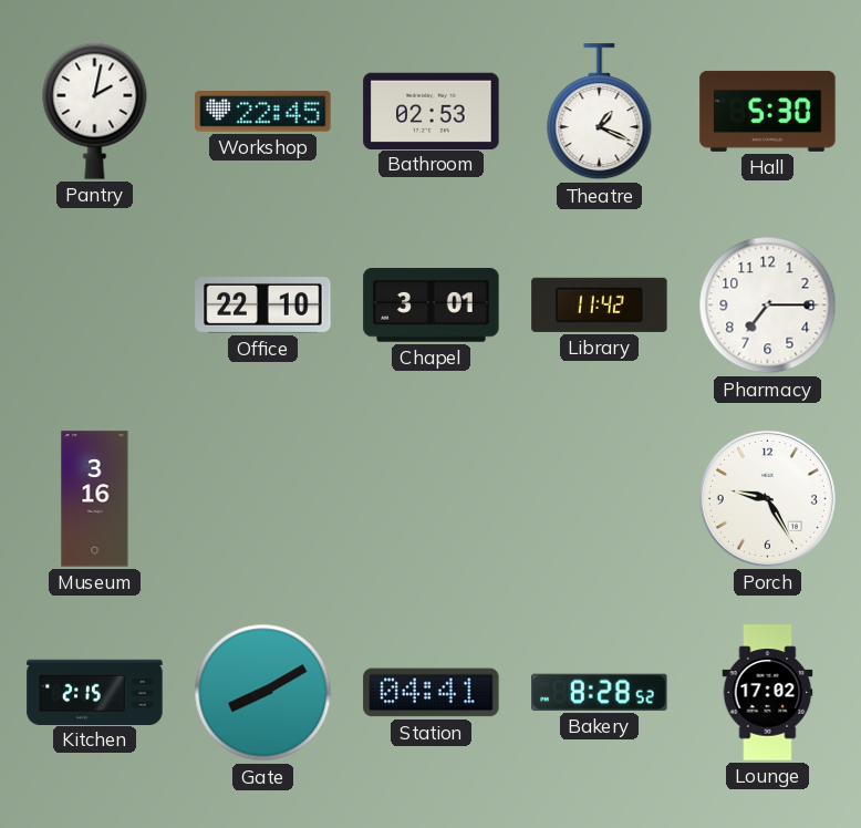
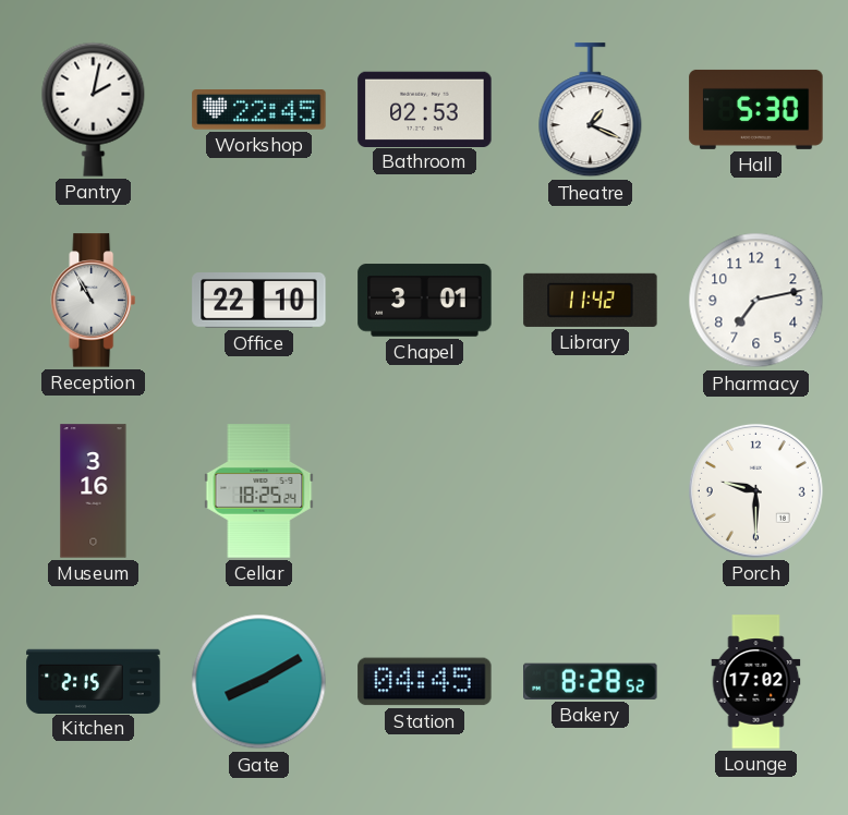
Reception: none -> 10:55 (94, 301)
Pharmacy: 7:15 -> 7:13 (756, 301)
Cellar: none -> 18:25 (259, 491)
Porch: 9:25 -> 9:30 (755, 490)
Station: 04:41 -> 04:45 (425, 682)
